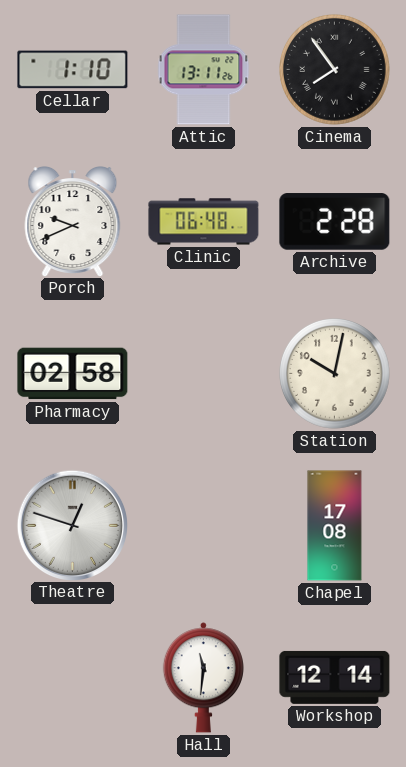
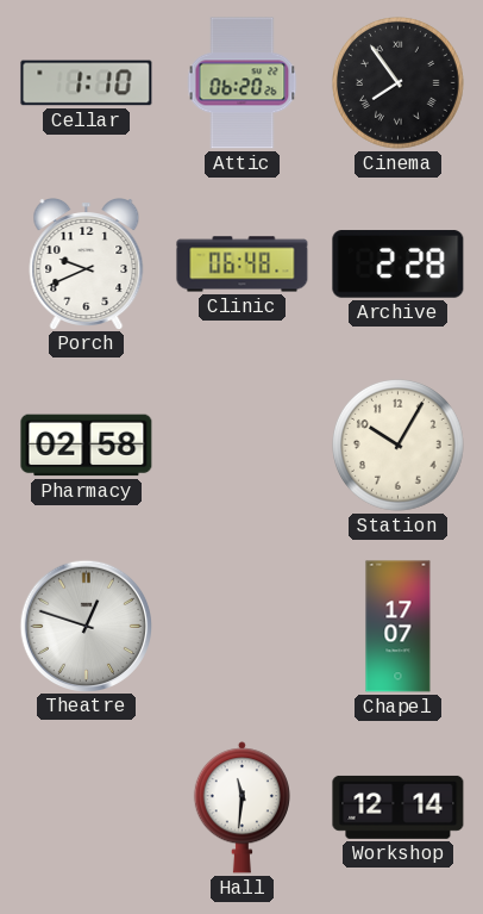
Attic: 13:11 -> 06:20 (243, 83)
Station: 10:02 -> 10:05 (399, 446)
Chapel: 17:08 -> 17:07 (399, 627)
